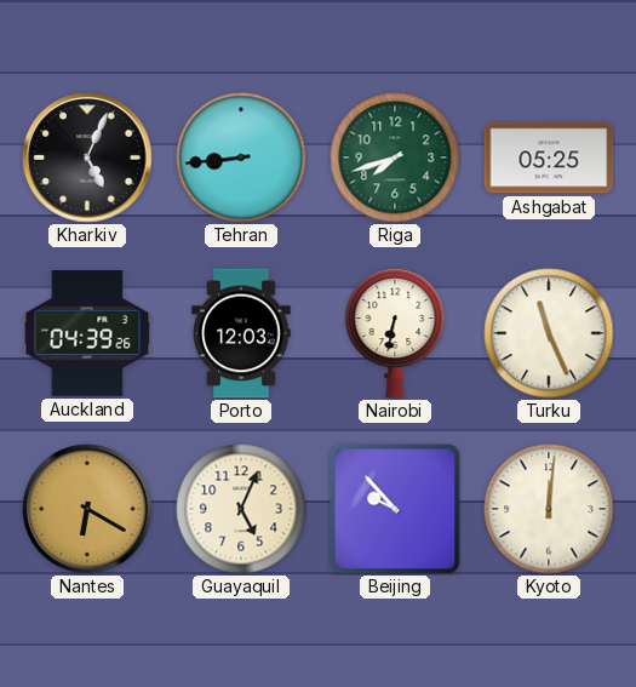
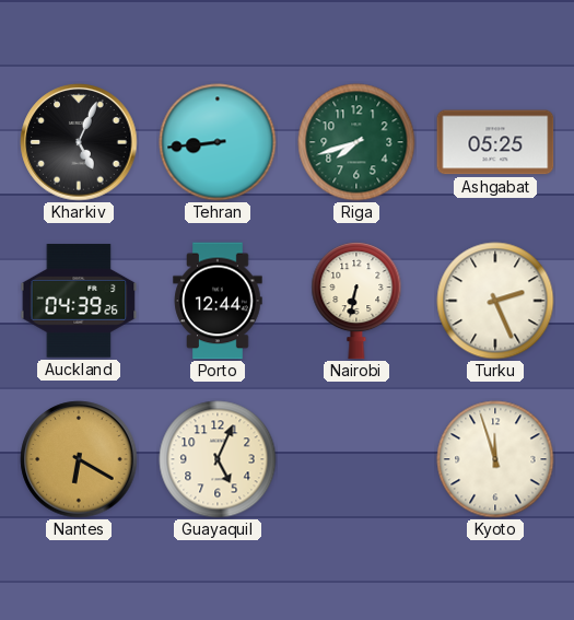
Porto: 12:03 -> 12:44 (218, 301)
Turku: 11:26 -> 2:26 (495, 301)
Beijing: 9:53 -> none (395, 509)
Kyoto: 12:01 -> 11:57 (495, 459)
